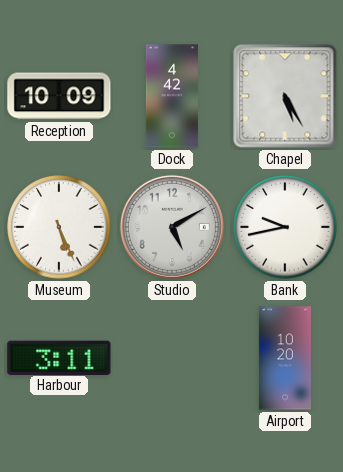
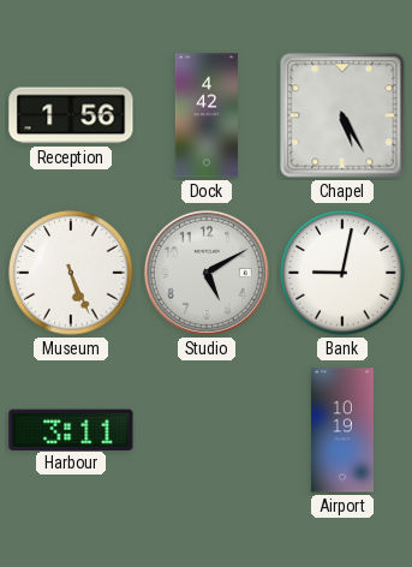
Reception: 10:09 -> 1:56 (71, 115)
Bank: 9:43 -> 9:02 (342, 273)
Airport: 10:20 -> 10:19 (342, 430)
